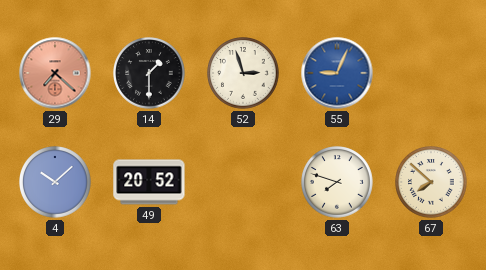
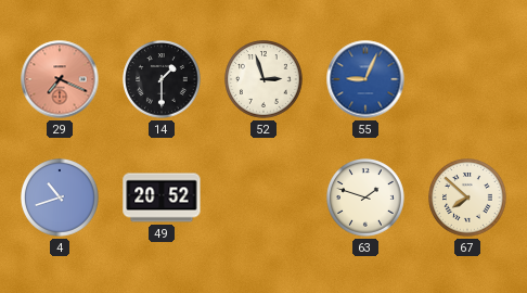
29: 7:22 -> 7:19 (60, 79)
4: 10:08 -> 10:42 (60, 198)
63: 7:48 -> 1:48 (365, 198)
